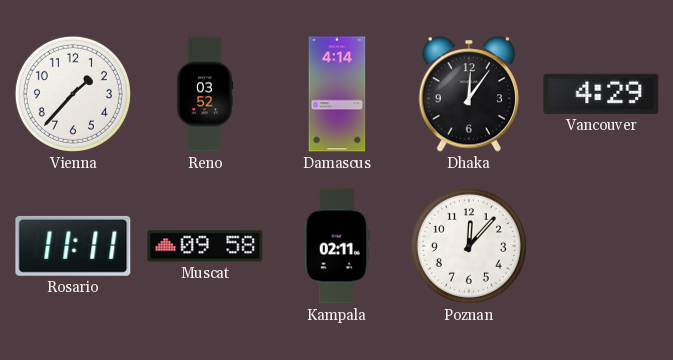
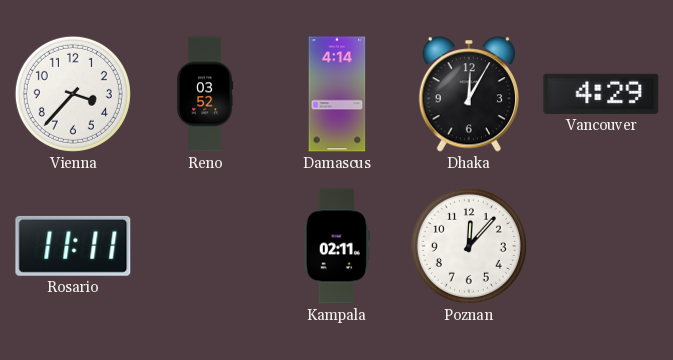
Vienna: 1:37 -> 3:37 (73, 94)
Dhaka: 12:06 -> 12:05 (468, 94)
Muscat: 09:58 -> none (205, 246)
